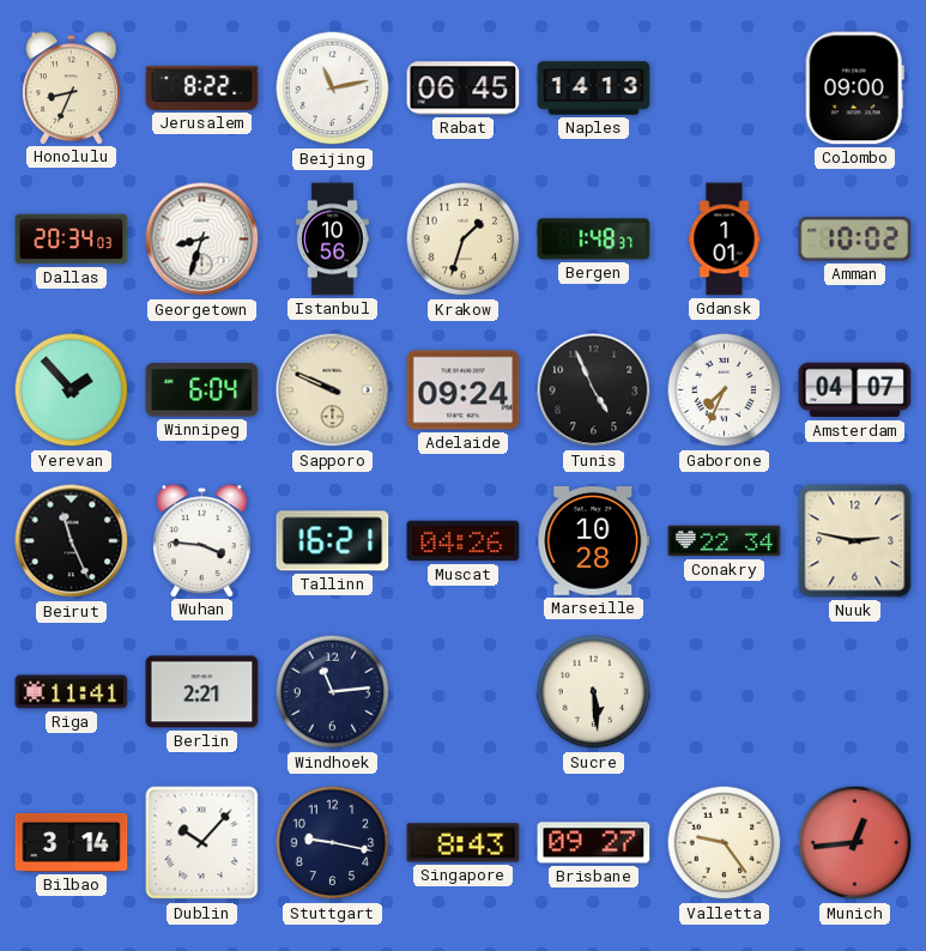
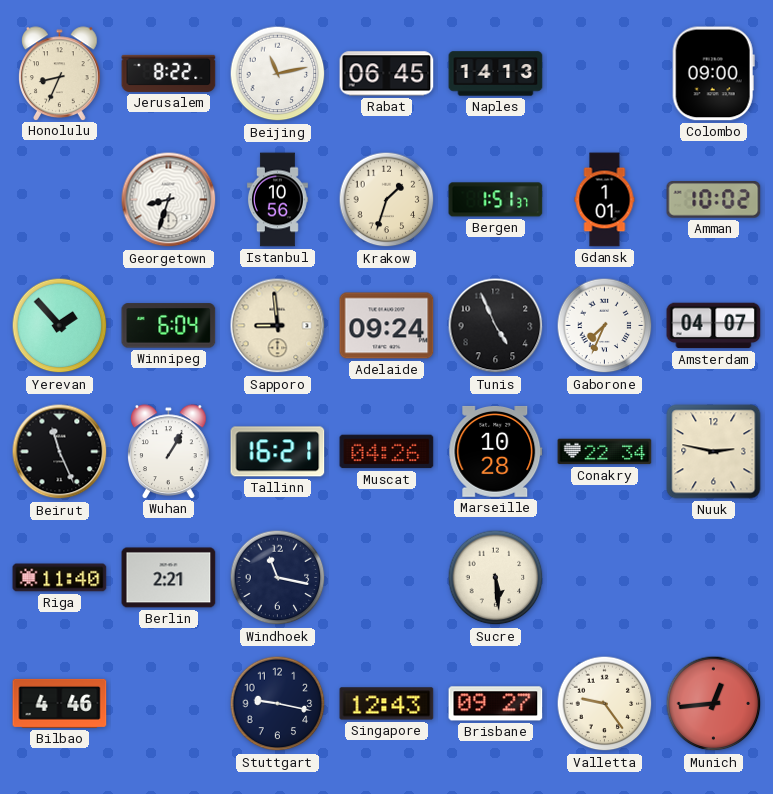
Dallas: 20:34 -> none (72, 240)
Bergen: 1:48 -> 1:51 (496, 200)
Sapporo: 9:49 -> 8:59 (278, 326)
Wuhan: 3:46 -> 1:05 (169, 451)
Riga: 11:41 -> 11:40 (60, 578)
Windhoek: 11:14 -> 11:17 (278, 578)
Bilbao: 3:14 -> 4:46 (60, 703)
Dublin: 10:07 -> none (202, 843)
Singapore: 8:43 -> 12:43 (387, 704)
